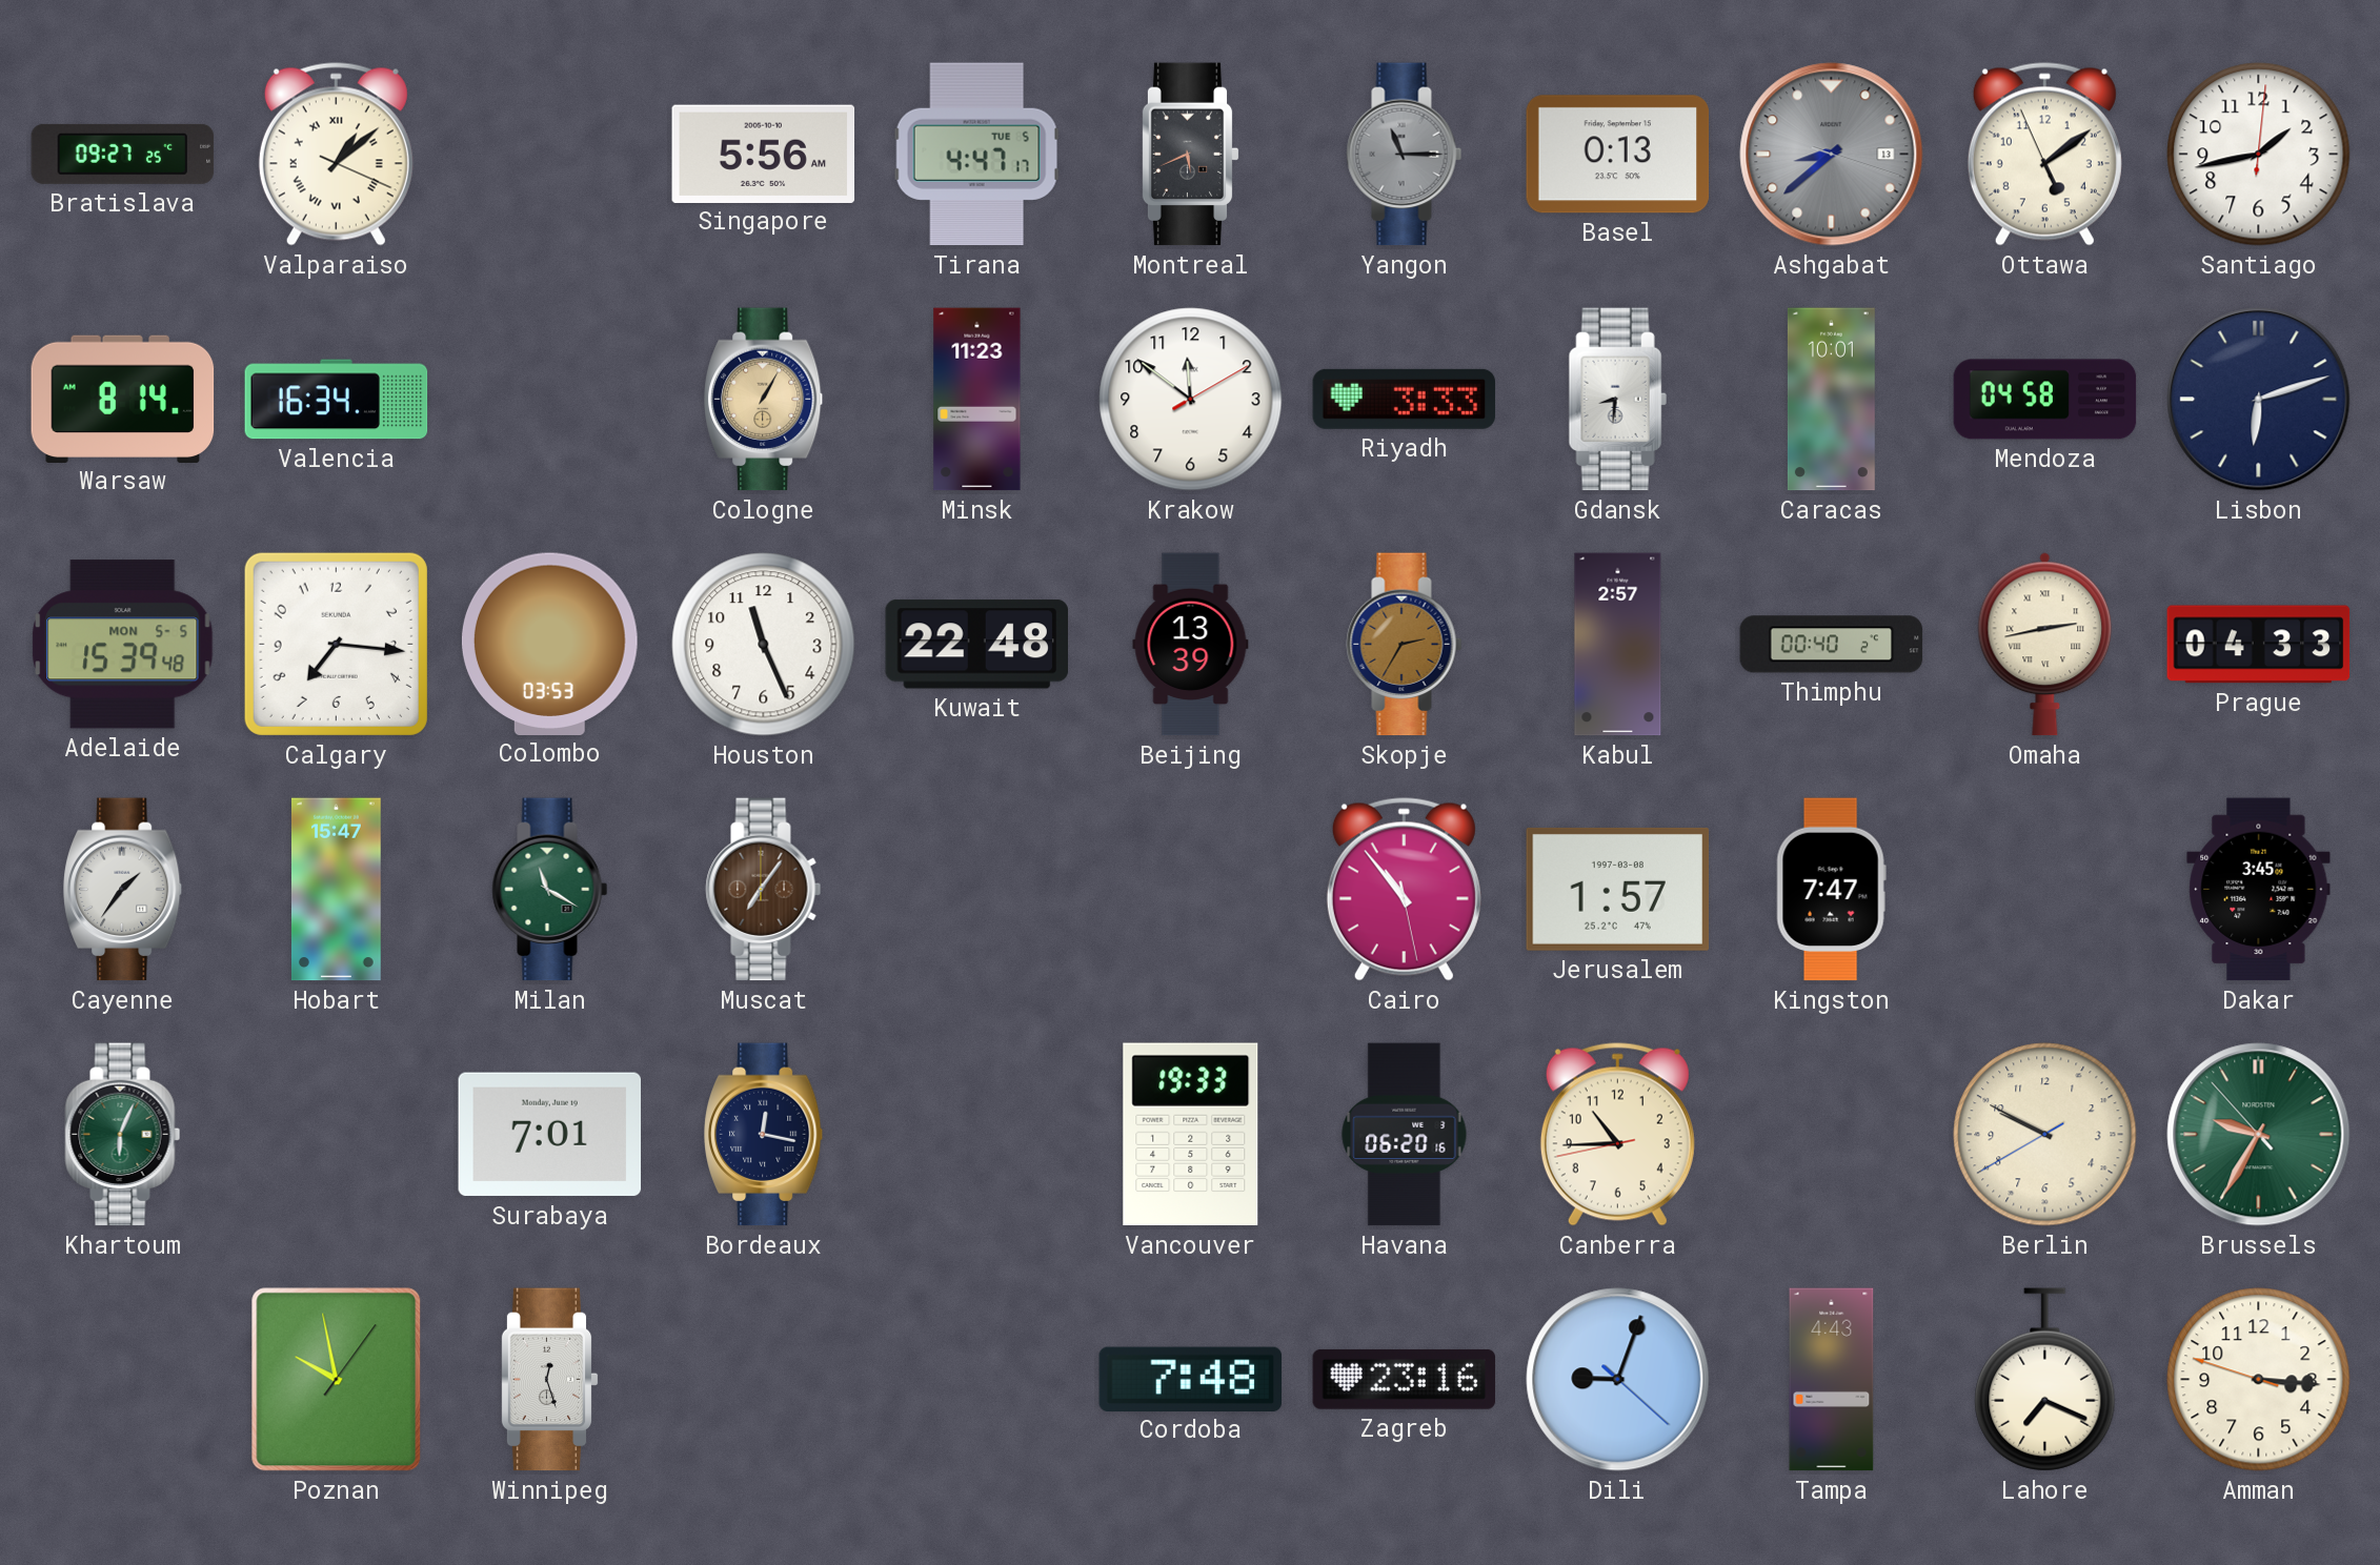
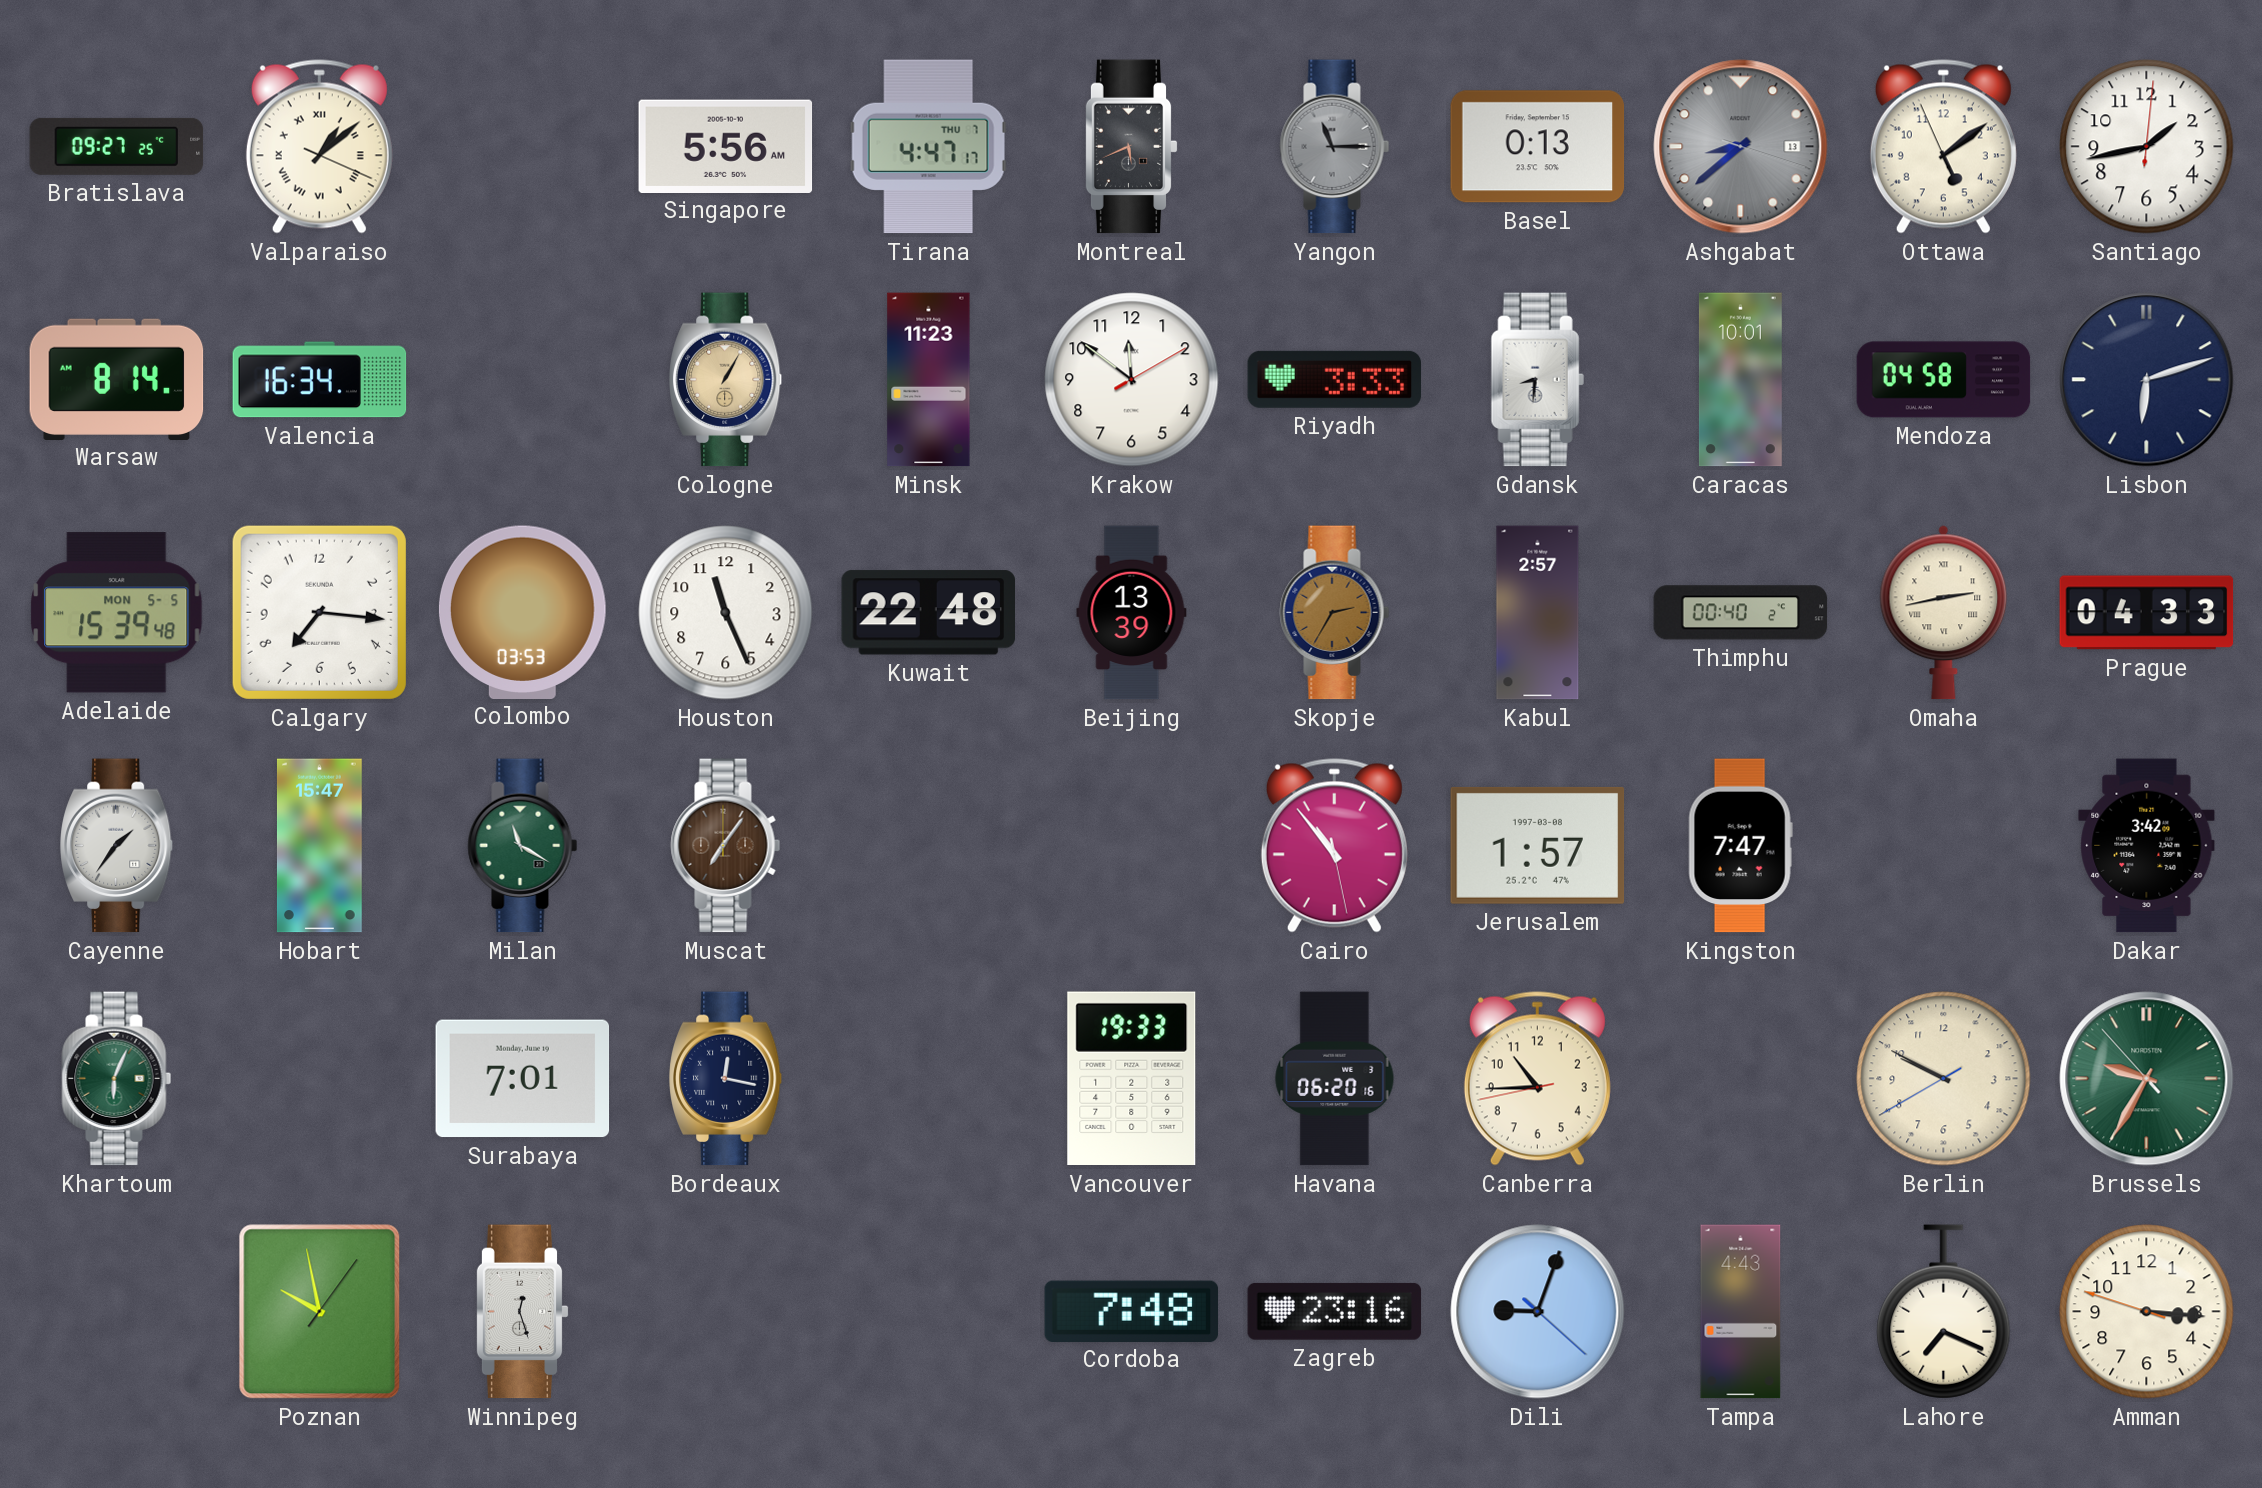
Tirana date: TUE 5 -> THU 7 (928, 147)
Dakar: 3:45 -> 3:42 (2147, 846)
